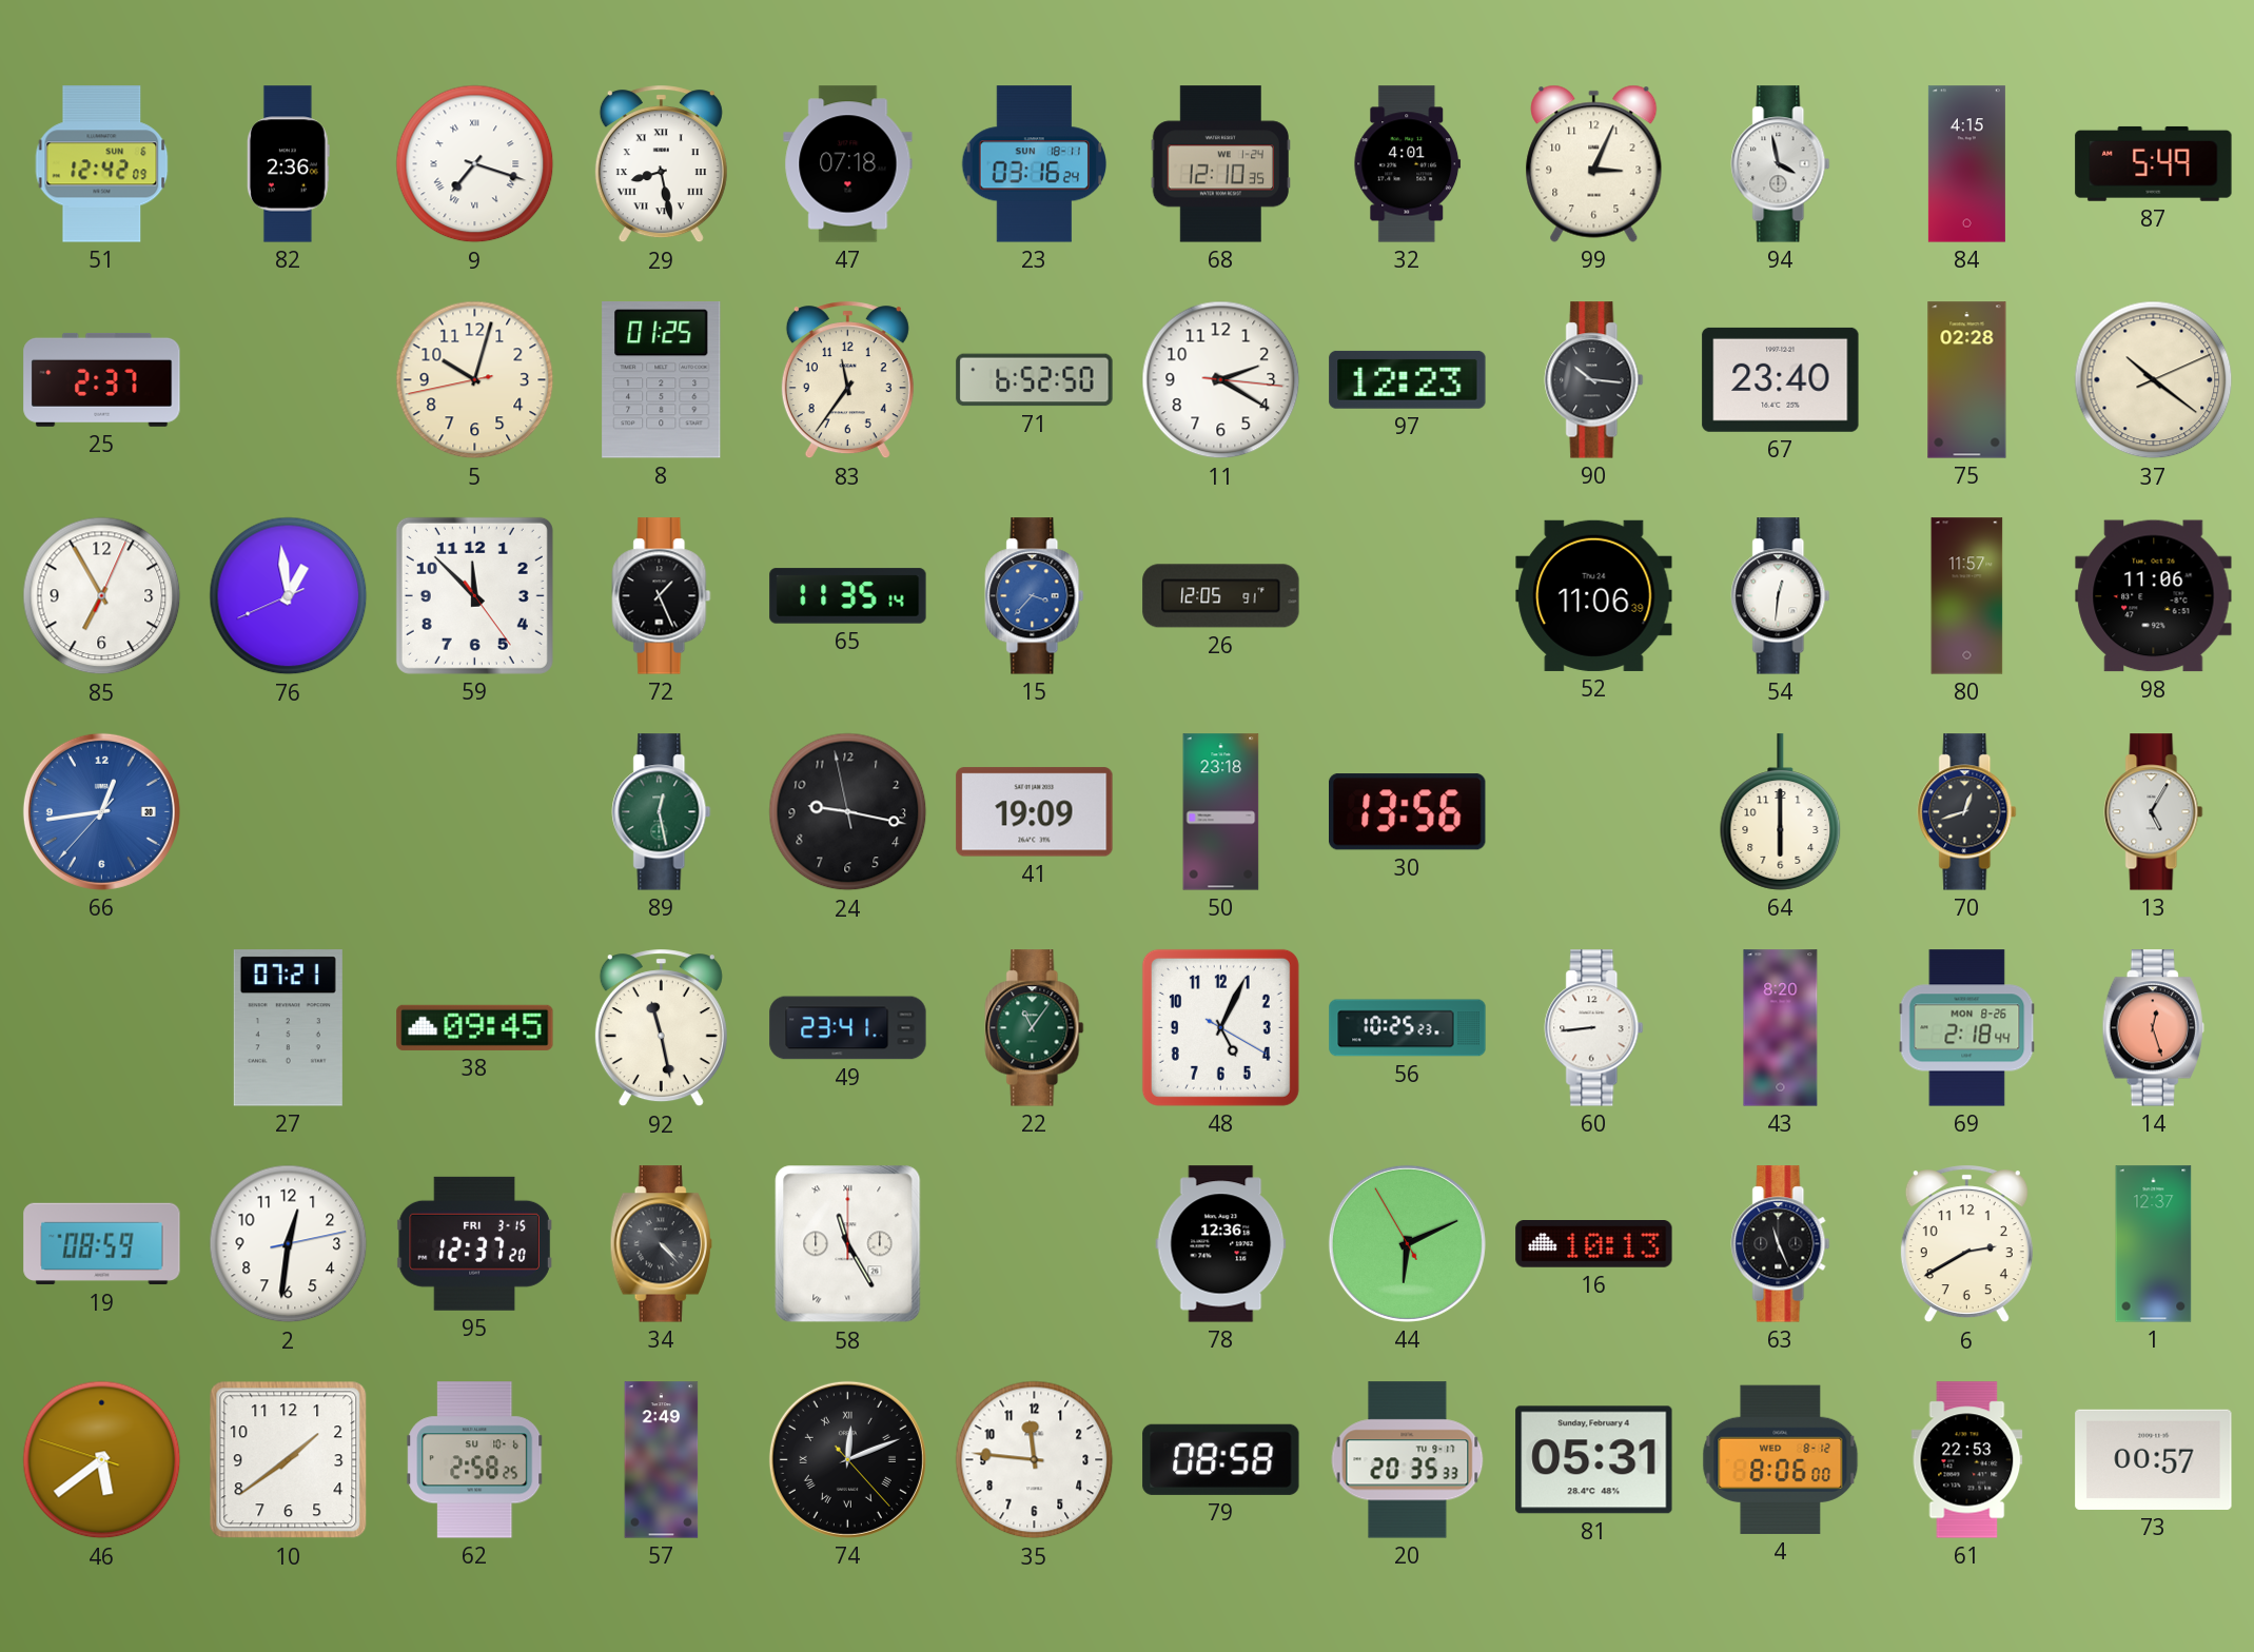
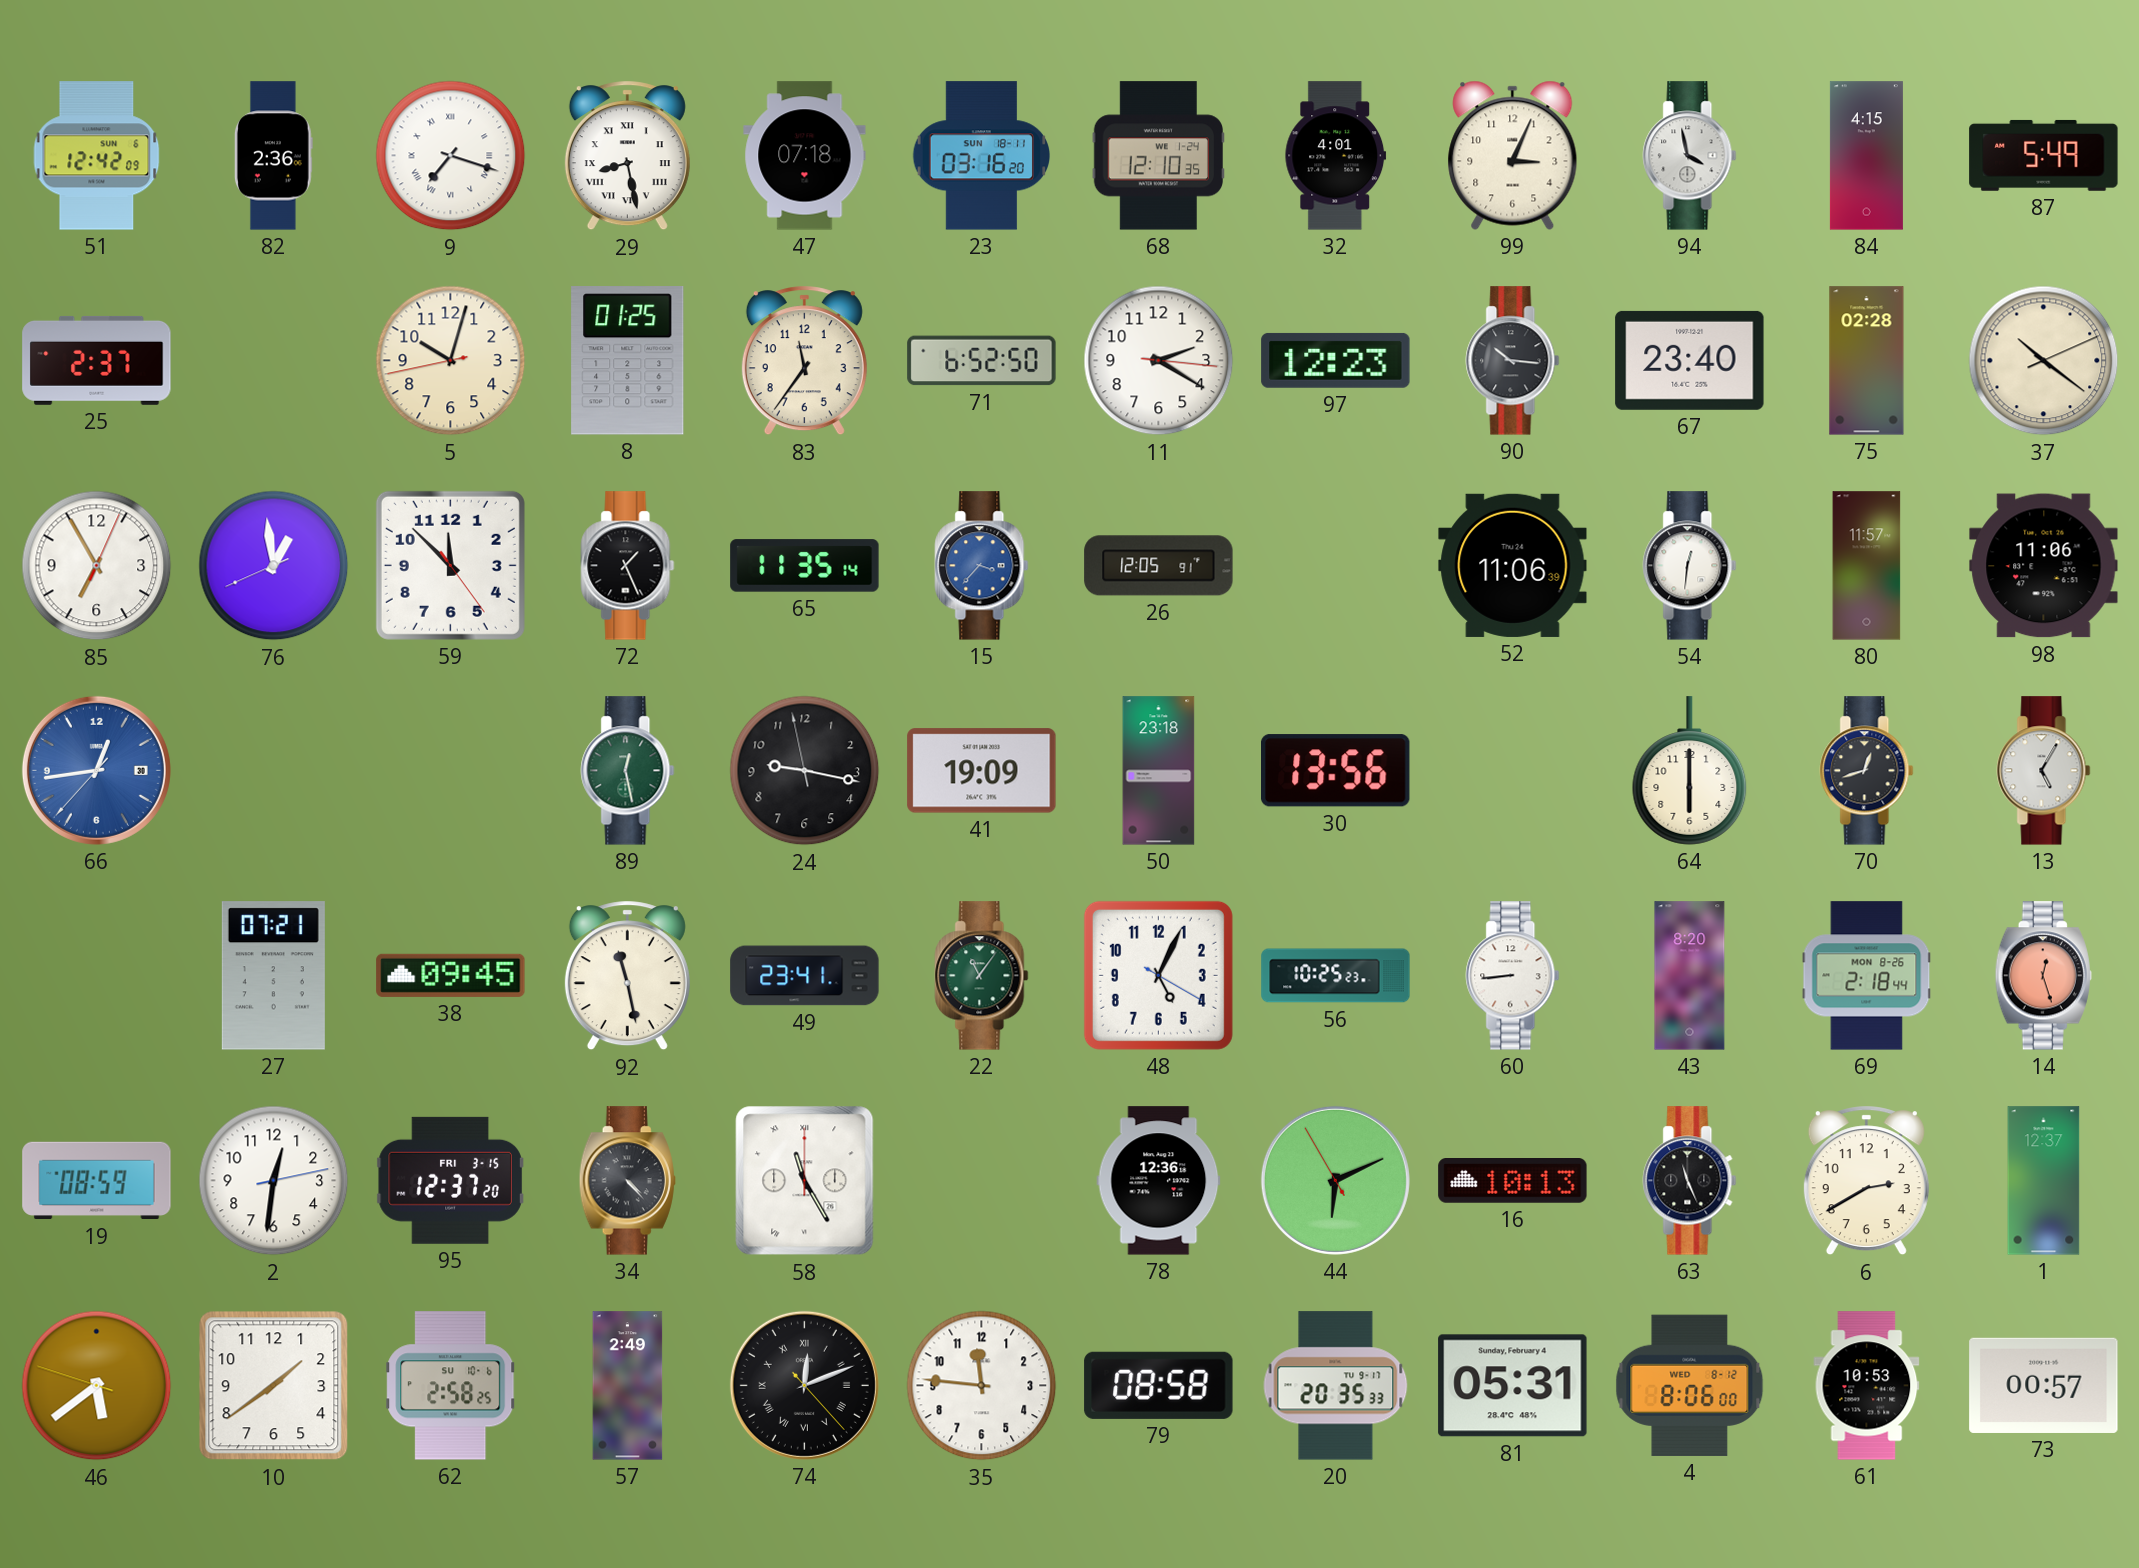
23: 03:16:24 -> 03:16:20 (982, 156)
61: 22:53 -> 10:53 (1867, 1386)
